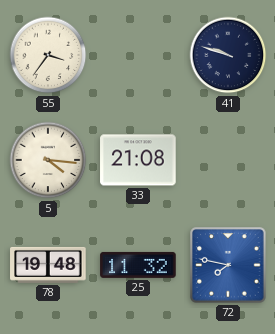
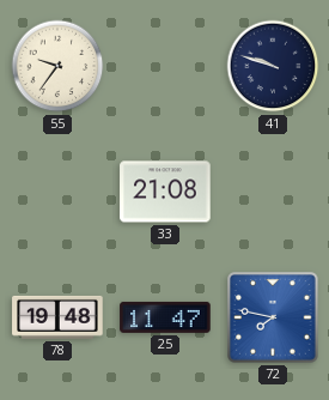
55: 3:36 -> 9:36 (57, 66)
5: 4:16 -> none (48, 160)
25: 11:32 -> 11:47 (165, 317)
